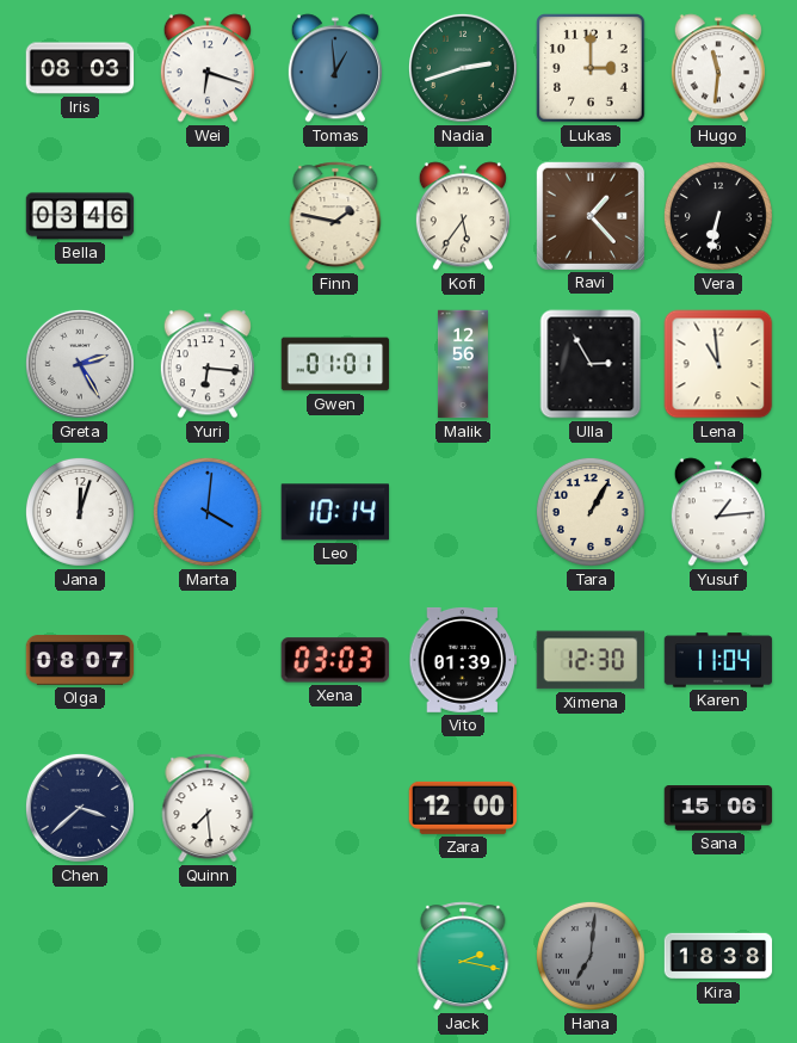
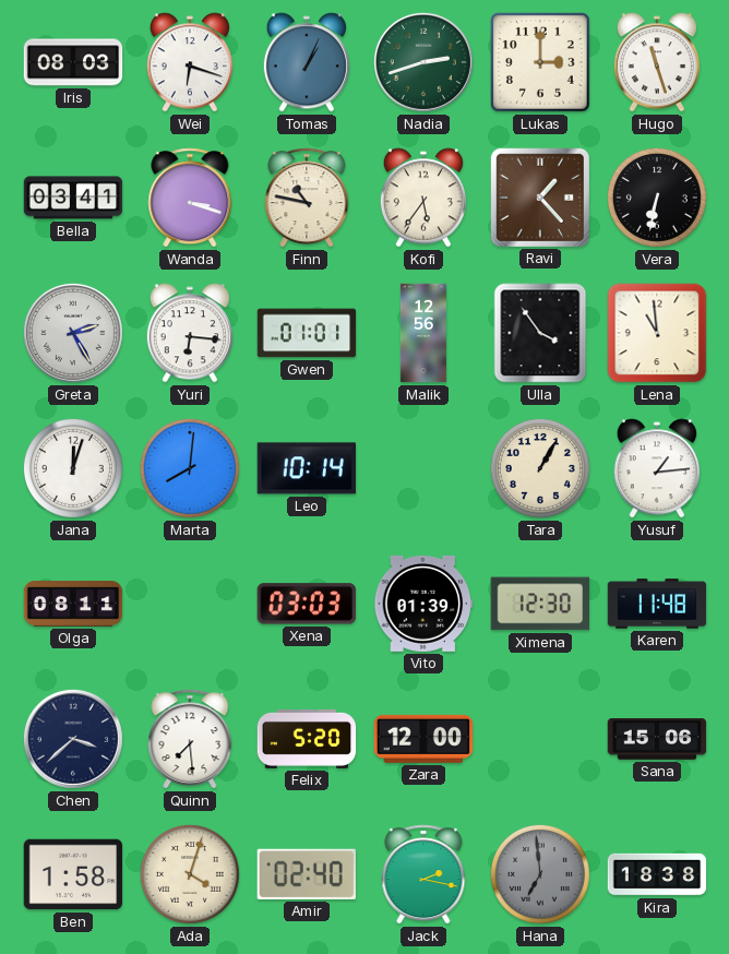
Tomas: 12:59 -> 1:04 (307, 62)
Hugo: 11:31 -> 11:27 (657, 62)
Bella: 03:46 -> 03:41 (73, 198)
Wanda: none -> 3:18 (190, 198)
Finn: 1:47 -> 10:47 (307, 198)
Ulla: 2:55 -> 3:54 (540, 333)
Marta: 4:01 -> 8:01 (190, 468)
Olga: 08:07 -> 08:11 (73, 604)
Karen: 11:04 -> 11:48 (657, 604)
Felix: none -> 5:20 (307, 739)
Ben: none -> 1:58 (73, 874)
Ada: none -> 4:03 (190, 874)
Amir: none -> 02:40 (307, 874)
Hana: 7:01 -> 6:59 (540, 874)
